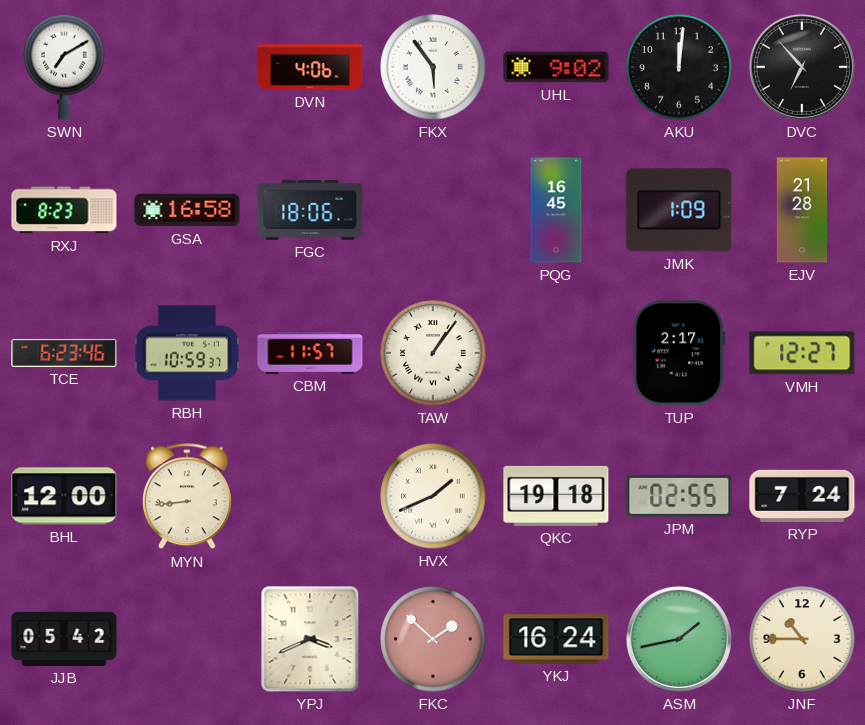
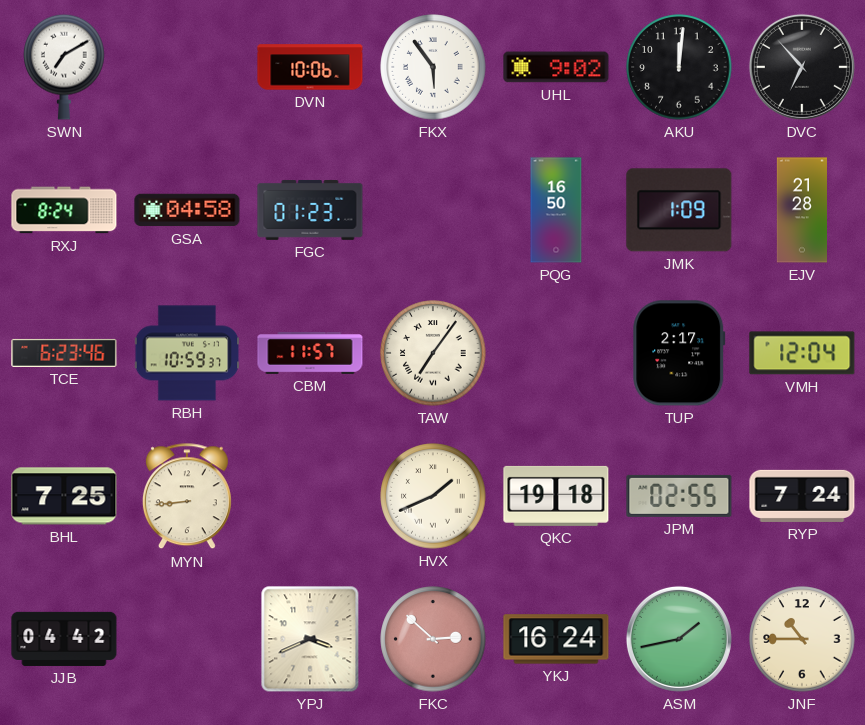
DVN: 4:06 -> 10:06 (310, 67)
RXJ: 8:23 -> 8:24 (64, 210)
GSA: 16:58 -> 04:58 (187, 210)
FGC: 18:06 -> 01:23 (310, 210)
PQG: 16:45 -> 16:50 (556, 210)
TAW: 1:06 -> 7:06 (433, 353)
VMH: 12:27 -> 12:04 (802, 353)
BHL: 12:00 -> 7:25 (64, 496)
JJB: 05:42 -> 04:42 (64, 639)
FKC: 1:52 -> 2:52 (433, 639)
